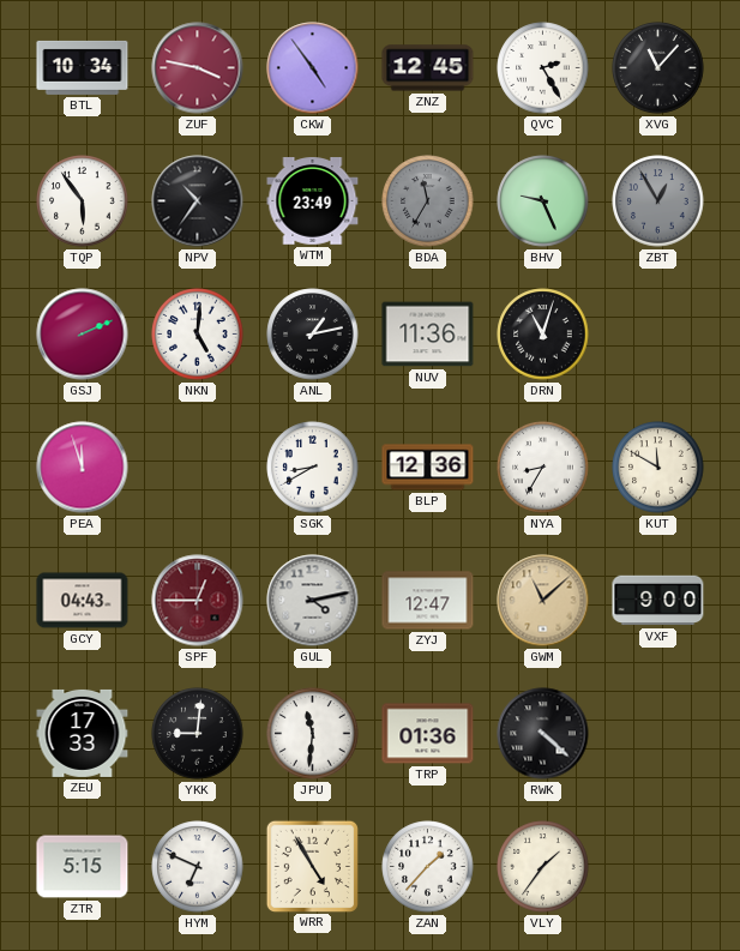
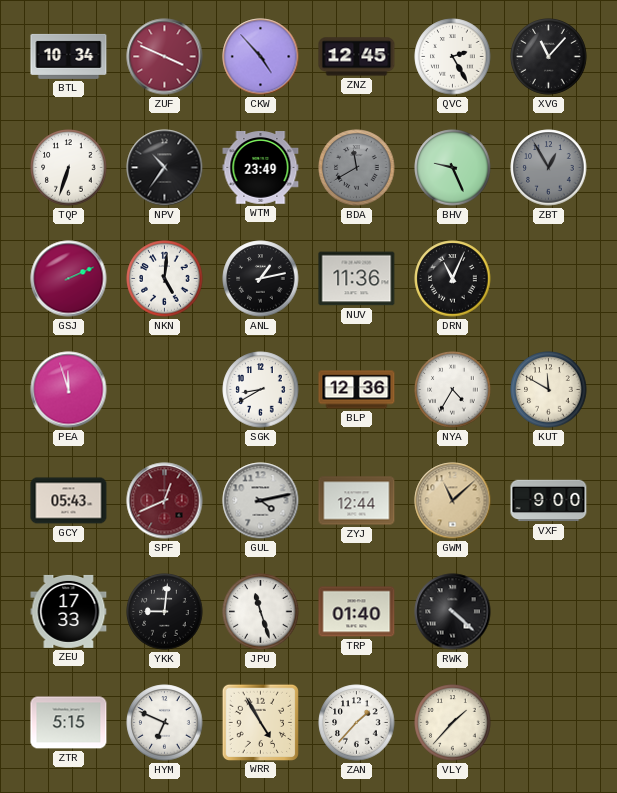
ZUF: 3:47 -> 3:49 (165, 57)
CKW: 4:54 -> 4:53 (261, 57)
TQP: 5:54 -> 6:33 (69, 168)
BDA: 11:35 -> 11:40 (357, 168)
DRN: 11:03 -> 11:04 (453, 279)
NYA: 8:35 -> 4:35 (453, 390)
GCY: 04:43 -> 05:43 (69, 501)
SPF: 12:45 -> 12:41 (165, 501)
ZYJ: 12:47 -> 12:44 (357, 501)
JPU: 11:31 -> 11:27 (261, 612)
TRP: 01:36 -> 01:40 (357, 612)
VLY: 1:36 -> 1:37 (453, 723)
